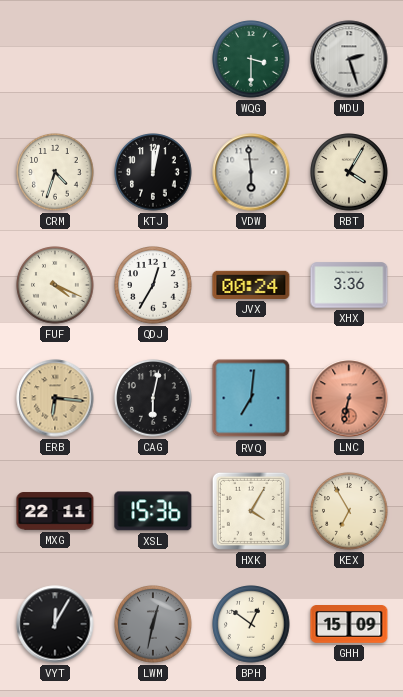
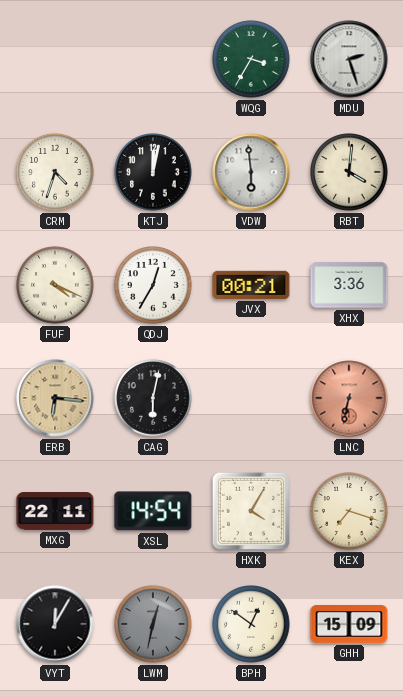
WQG: 3:30 -> 3:35 (251, 59)
RBT: 4:05 -> 4:01 (349, 172)
JVX: 00:24 -> 00:21 (251, 285)
RVQ: 7:01 -> none (251, 398)
XSL: 15:36 -> 14:54 (153, 511)
KEX: 6:55 -> 7:18 (349, 511)
